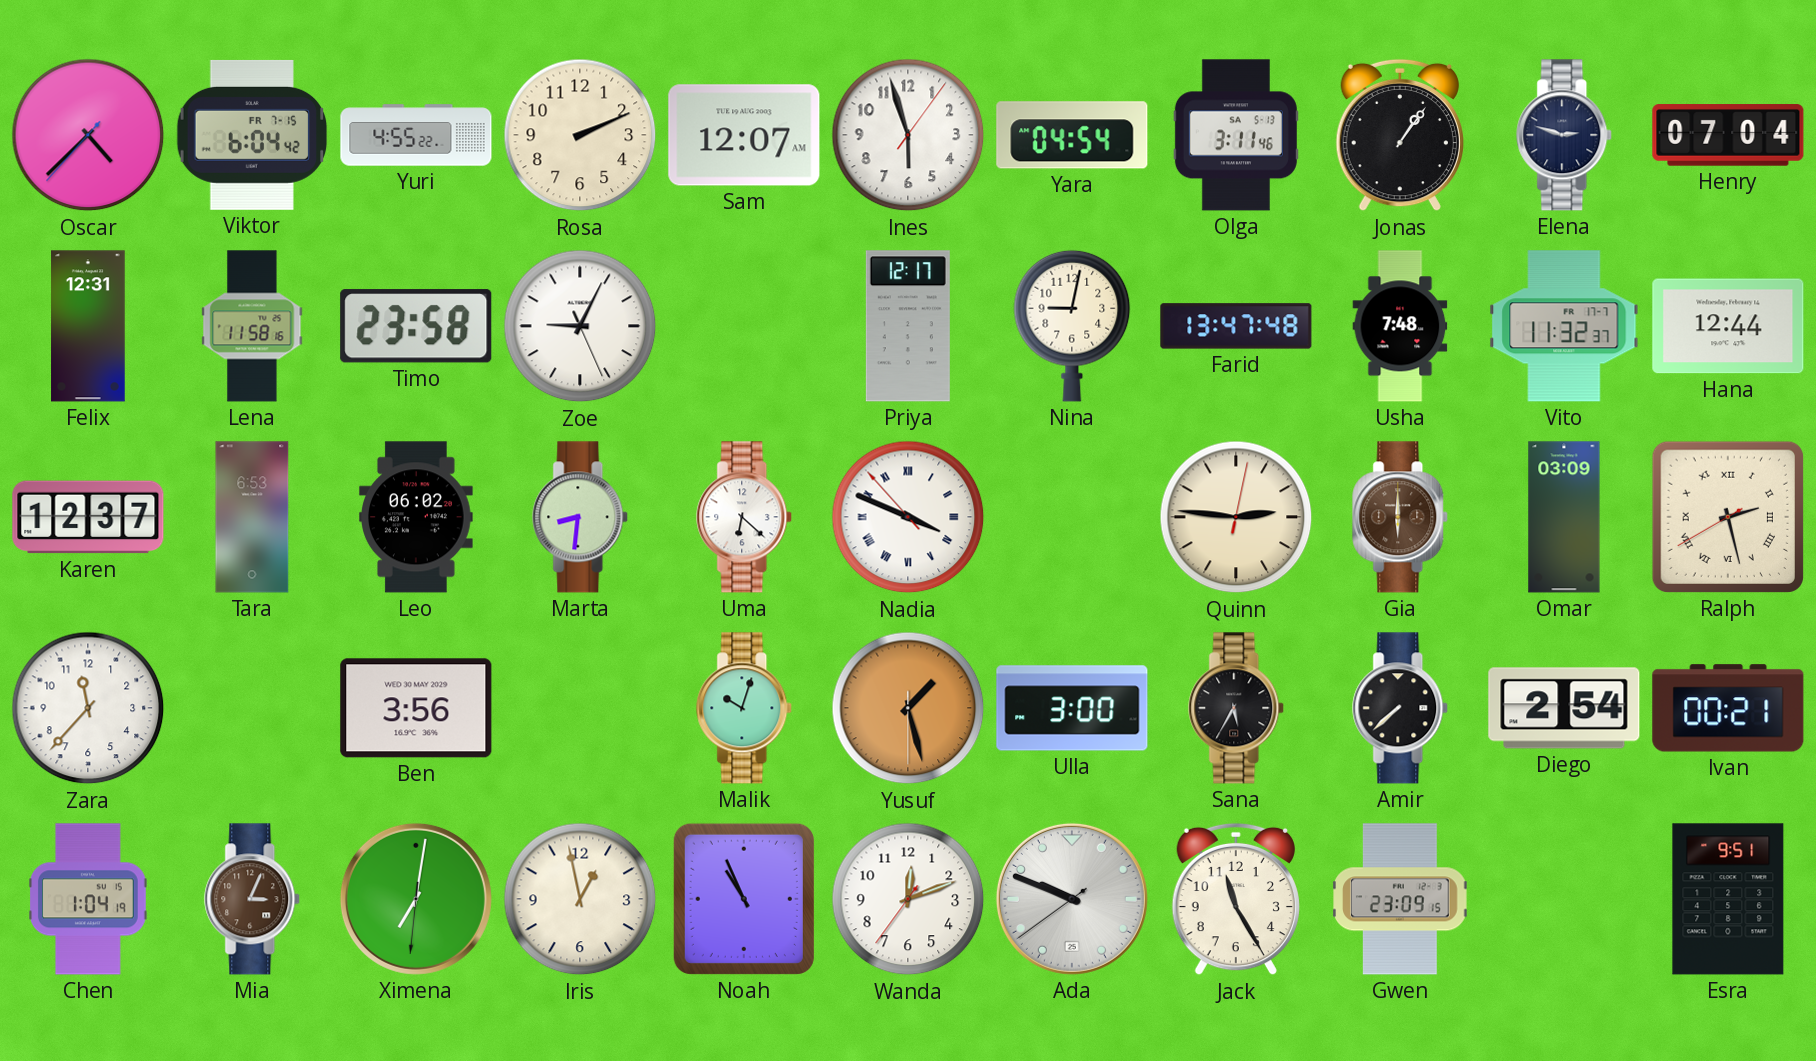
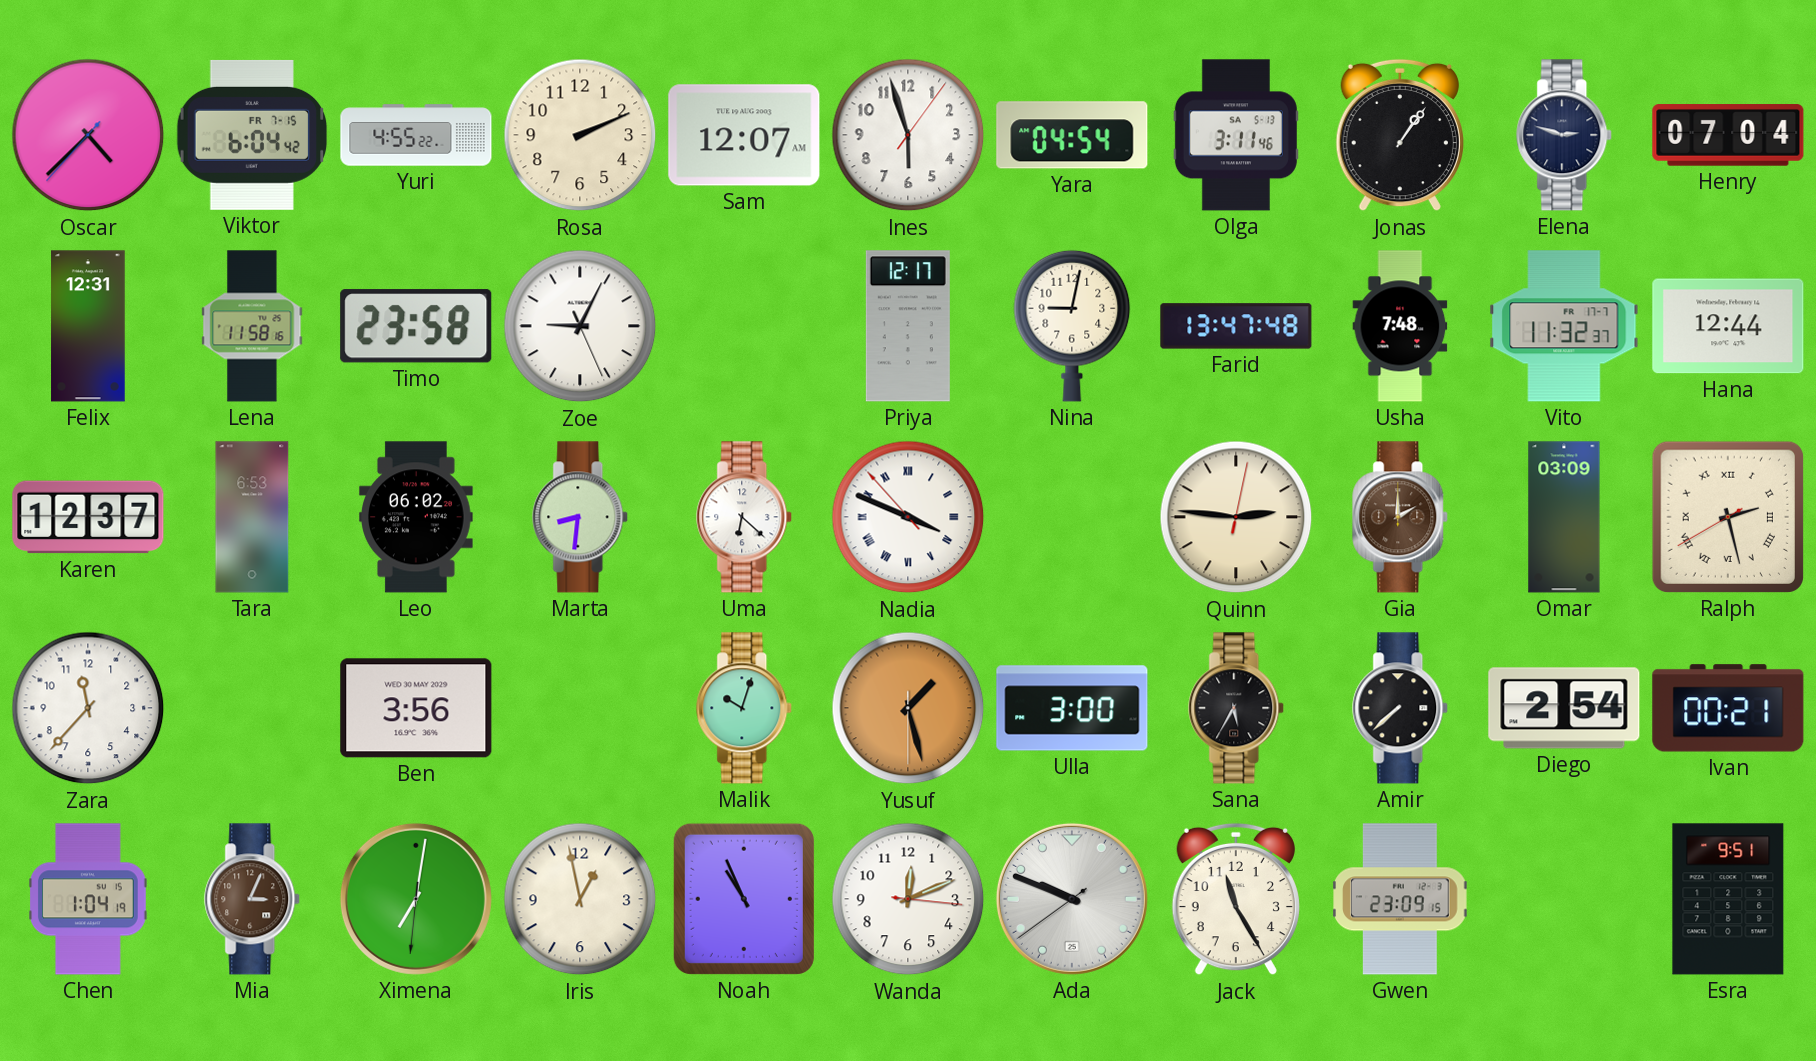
Gia: 6:00 -> 2:00 (1401, 517)
Wanda: 12:11:36 -> 12:11:16 (908, 899)
